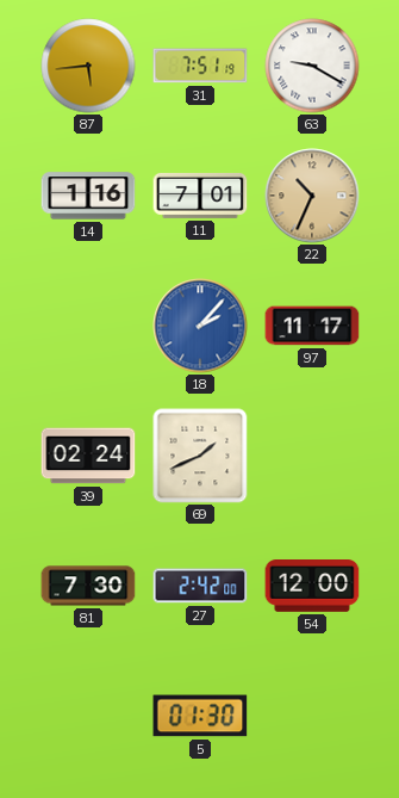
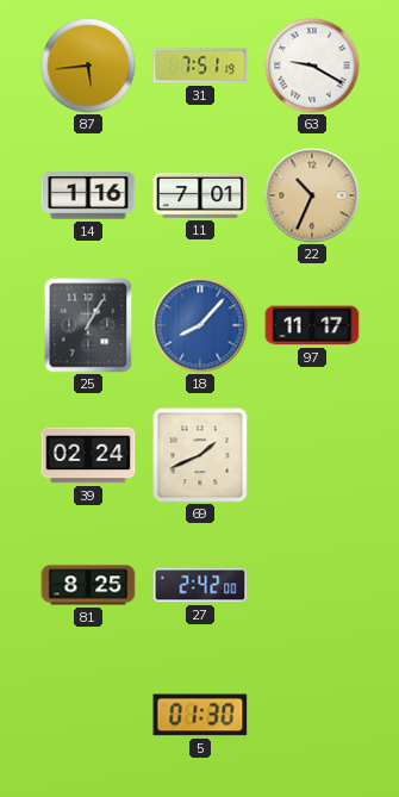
25: none -> 1:05 (88, 325)
18: 2:07 -> 8:07 (200, 325)
81: 7:30 -> 8:25 (88, 585)
54: 12:00 -> none (312, 586)
